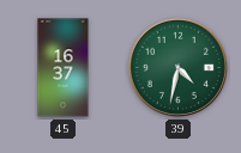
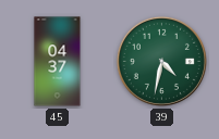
45: 16:37 -> 04:37 (58, 62)
